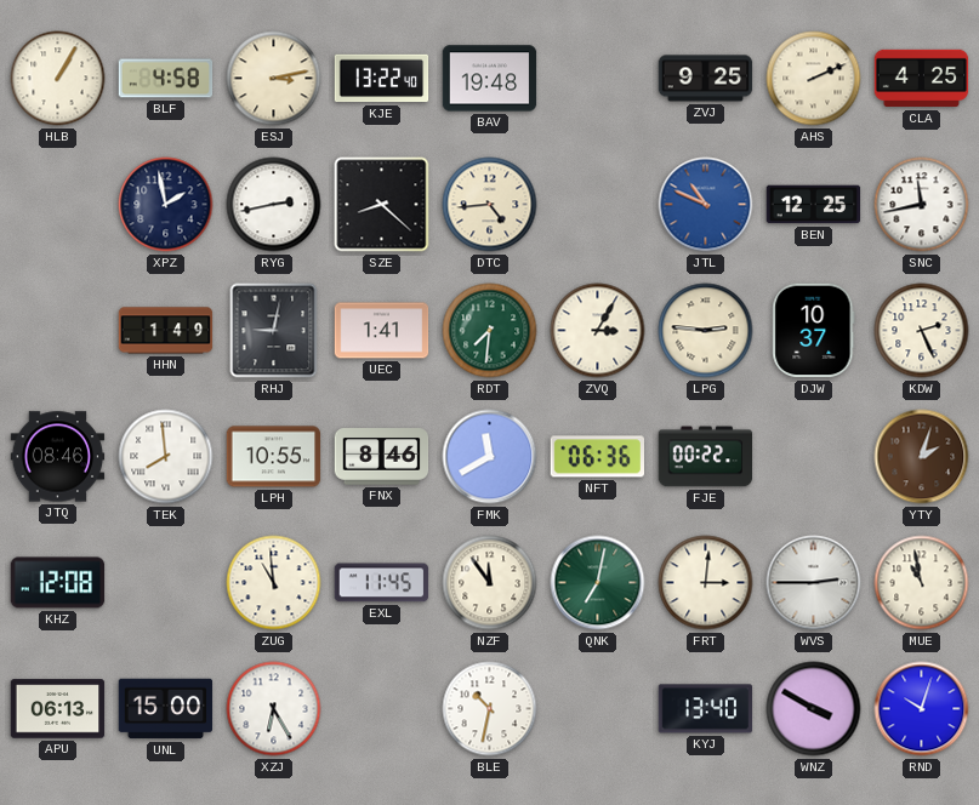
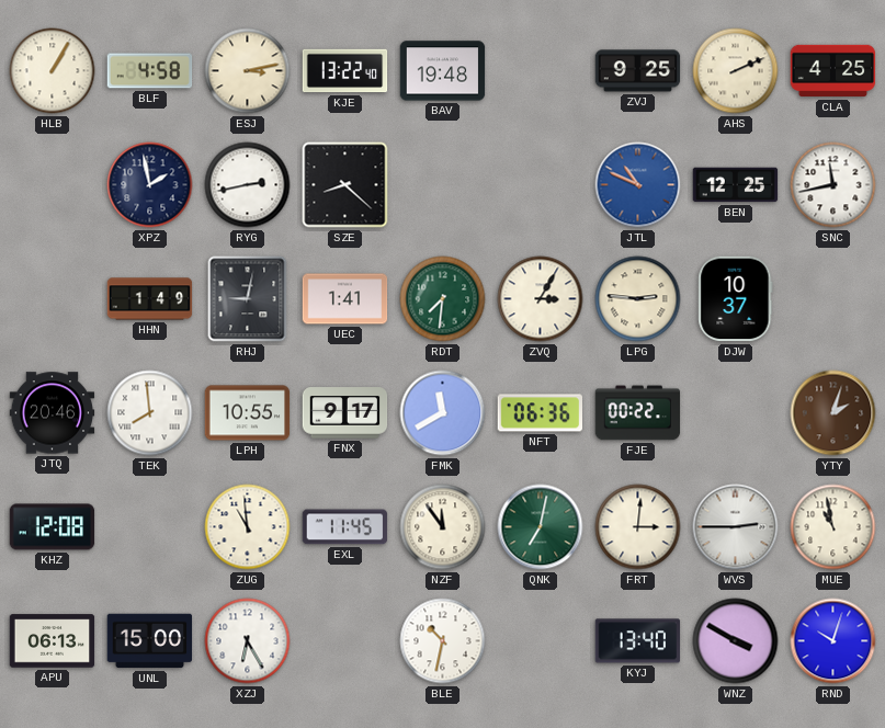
DTC: 4:44 -> none (490, 205)
KDW: 2:26 -> none (922, 331)
JTQ: 08:46 -> 20:46 (53, 413)
FNX: 8:46 -> 9:17 (345, 413)
